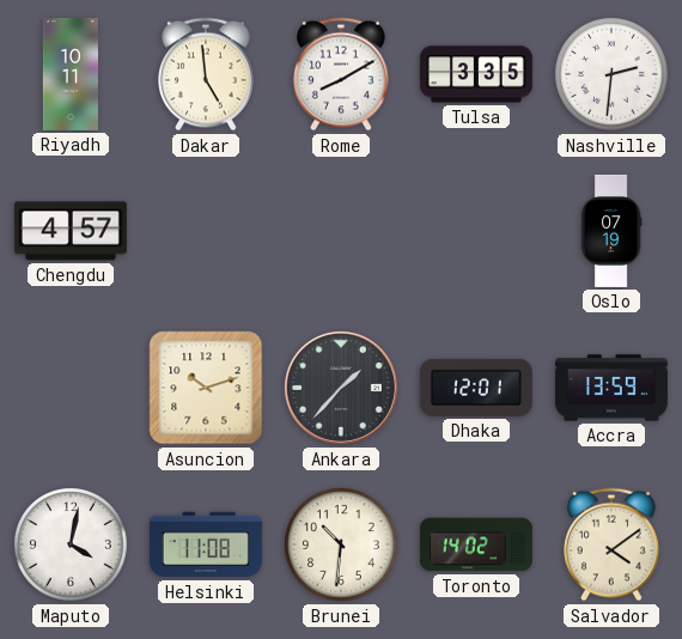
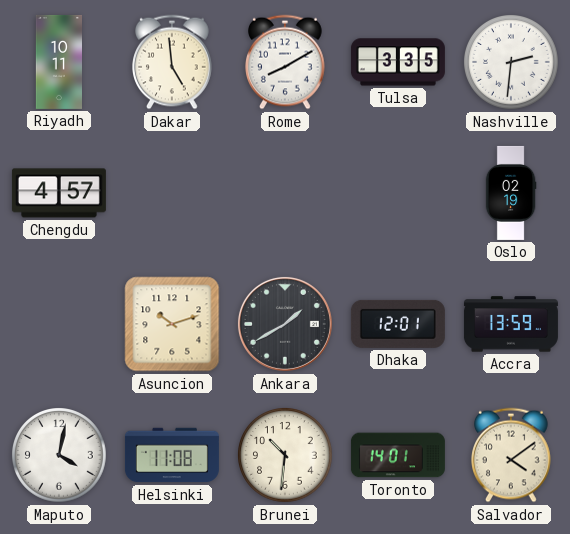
Oslo: 07:19 -> 02:19 (511, 193)
Ankara: 1:37 -> 1:40 (285, 324)
Toronto: 14:02 -> 14:01 (398, 455)
